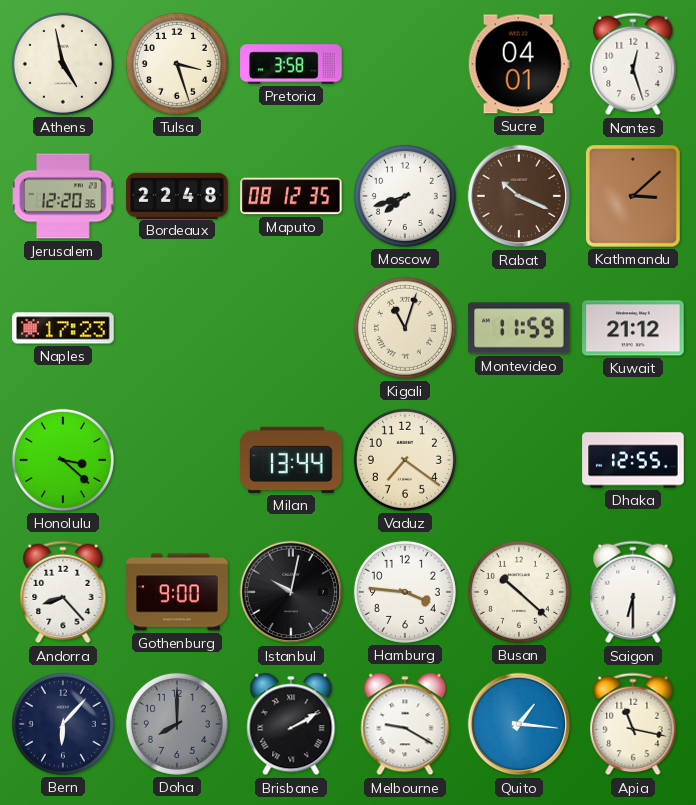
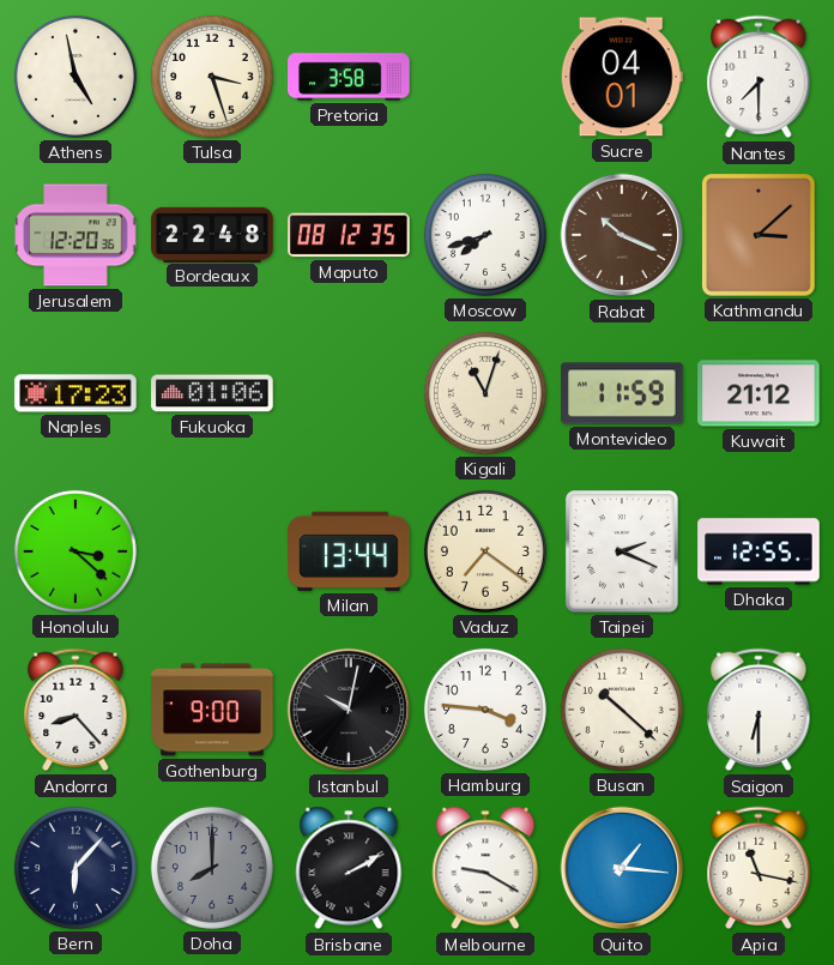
Nantes: 12:27 -> 7:30 (759, 77)
Fukuoka: none -> 01:06 (212, 393)
Taipei: none -> 2:19 (622, 553)
